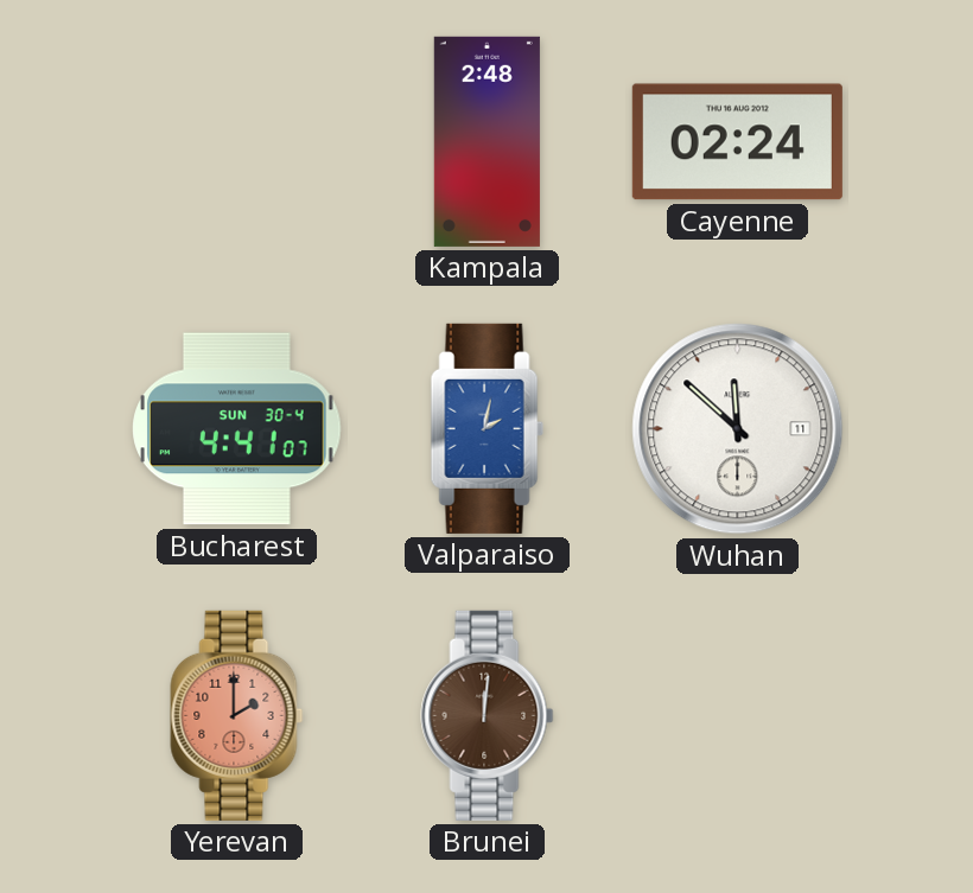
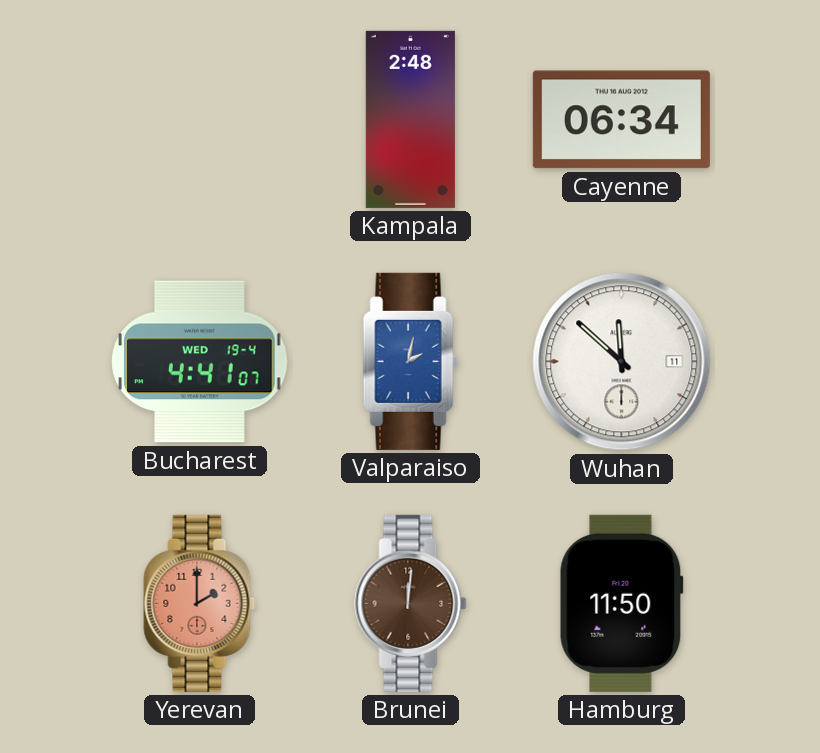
Cayenne: 02:24 -> 06:34 (621, 120)
Bucharest date: SUN 30-4 -> WED 19-4 (200, 362)
Hamburg: none -> 11:50 (621, 603)
